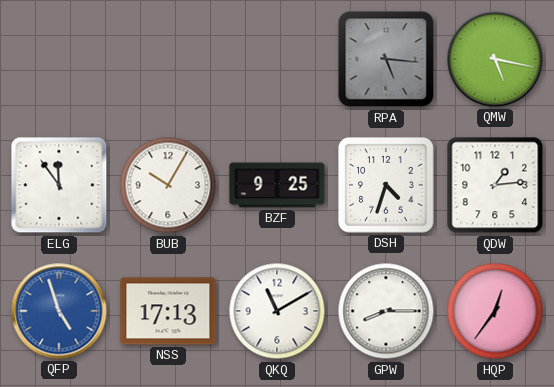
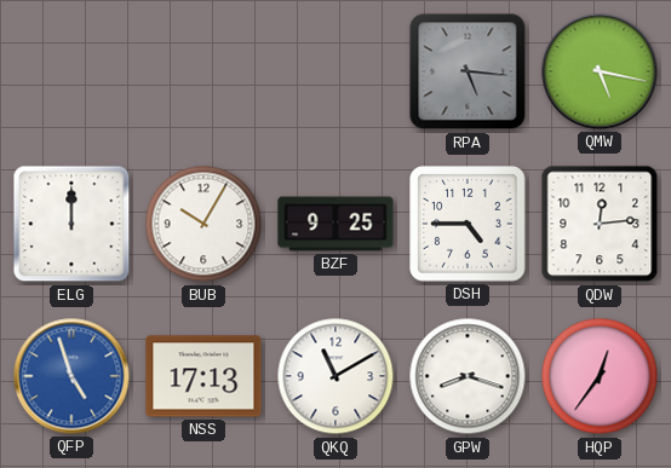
ELG: 11:54 -> 12:00 (71, 224)
DSH: 4:33 -> 4:45 (468, 224)
QDW: 1:14 -> 12:14 (600, 224)
GPW: 8:15 -> 8:18 (468, 376)
